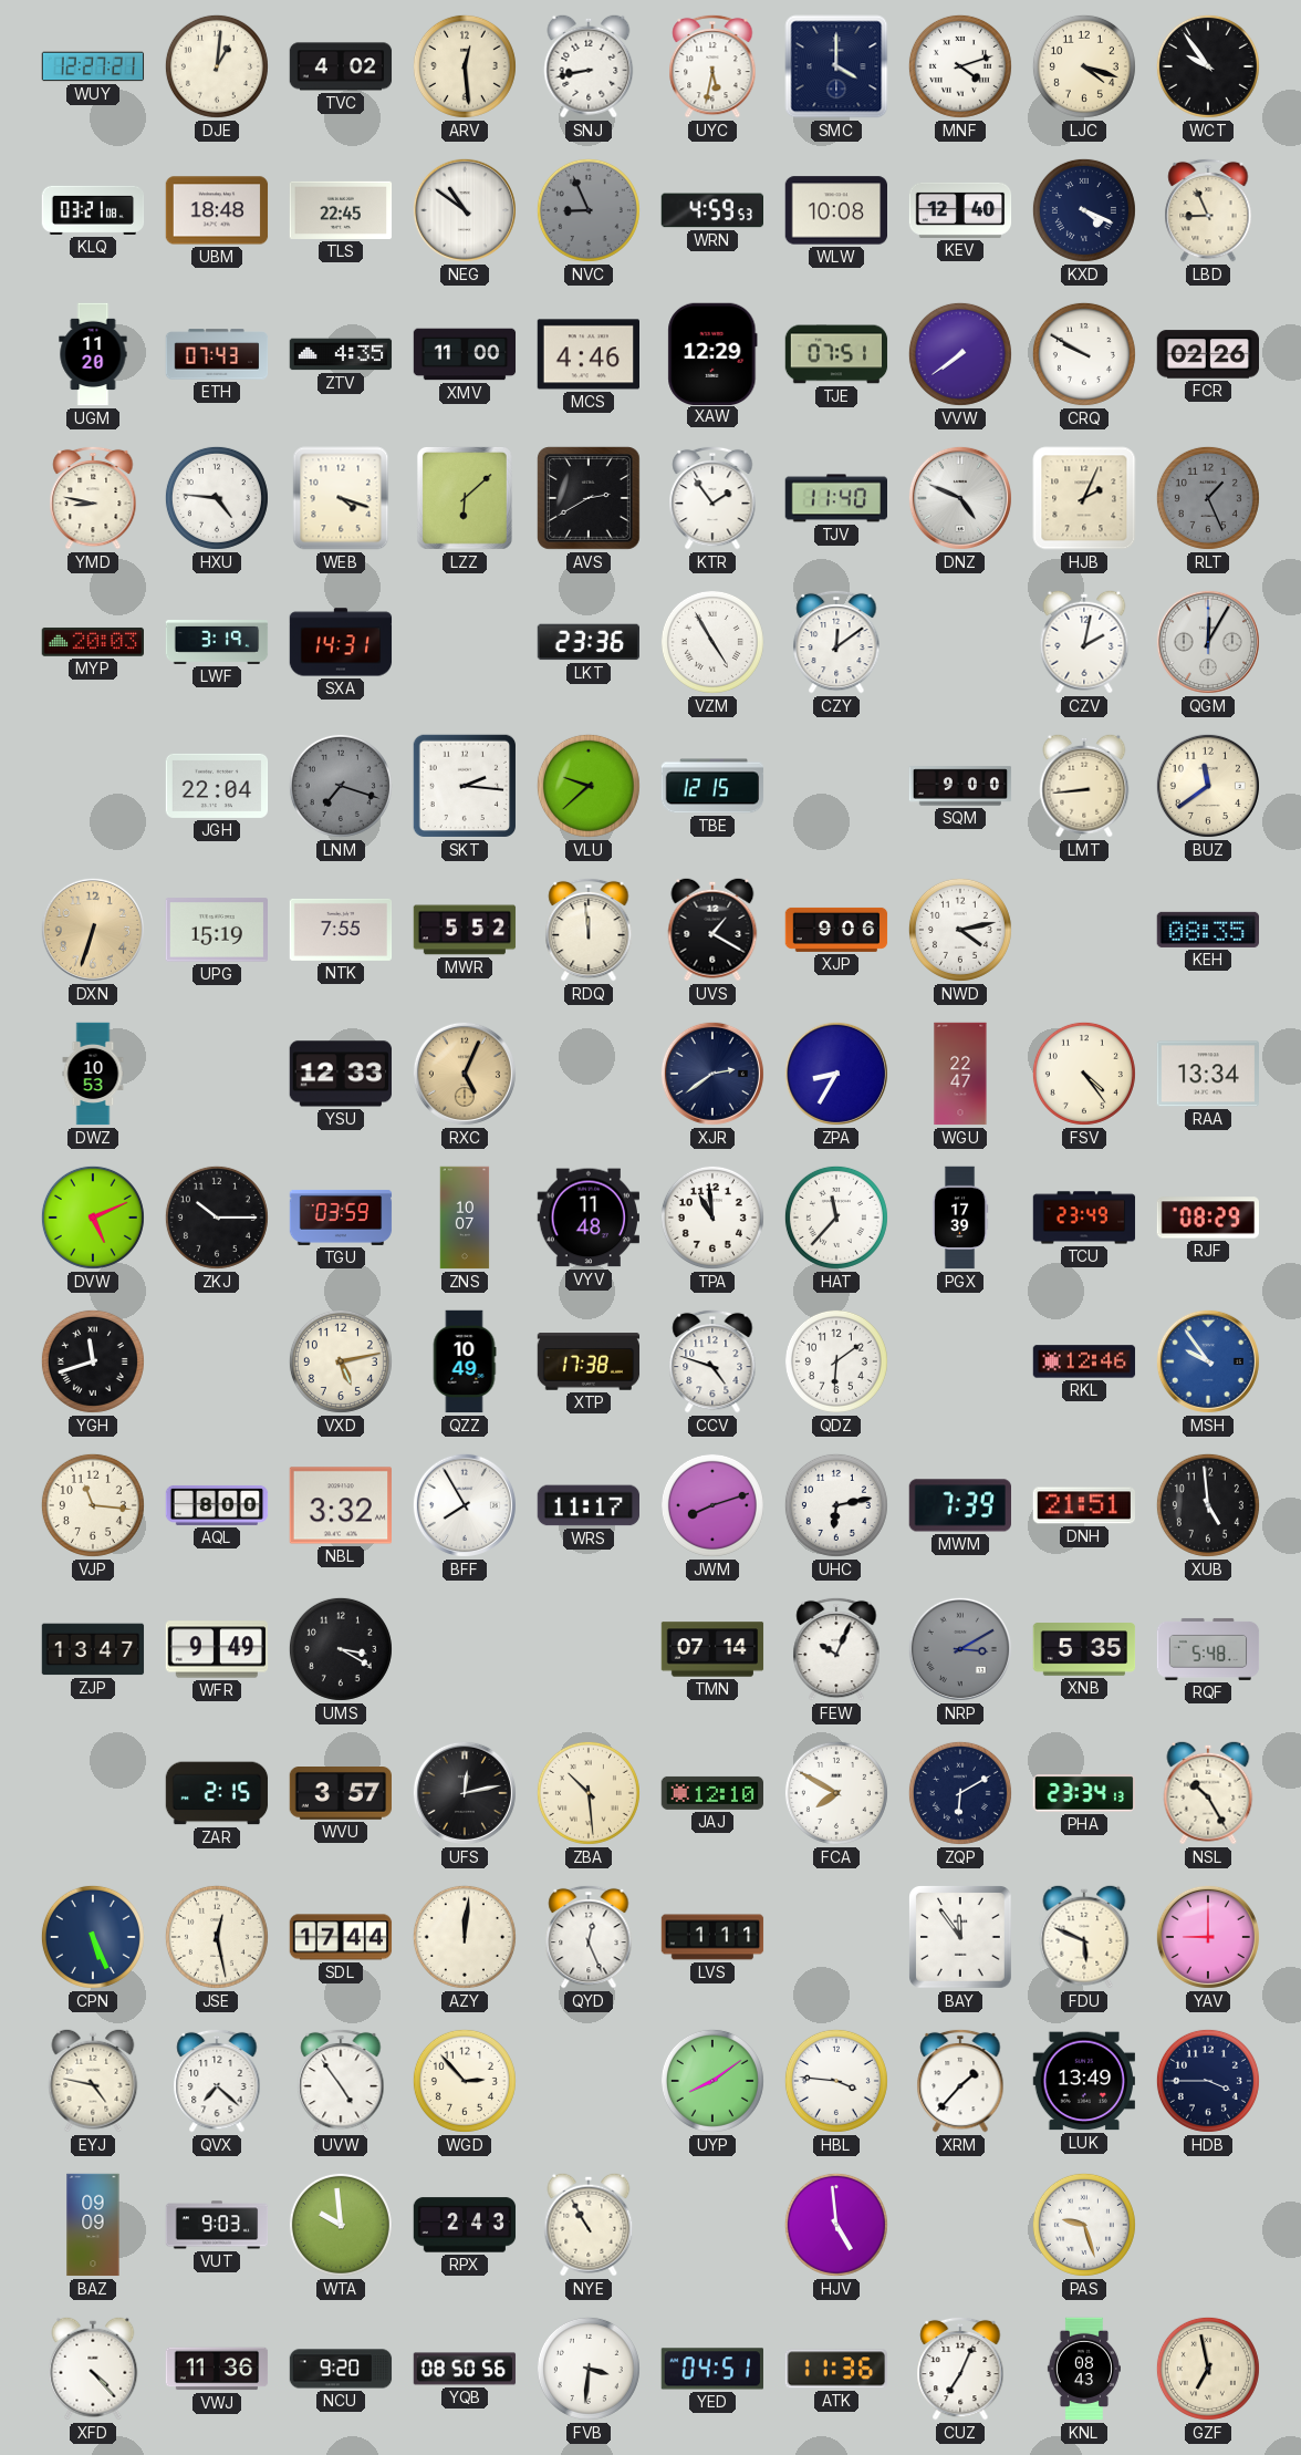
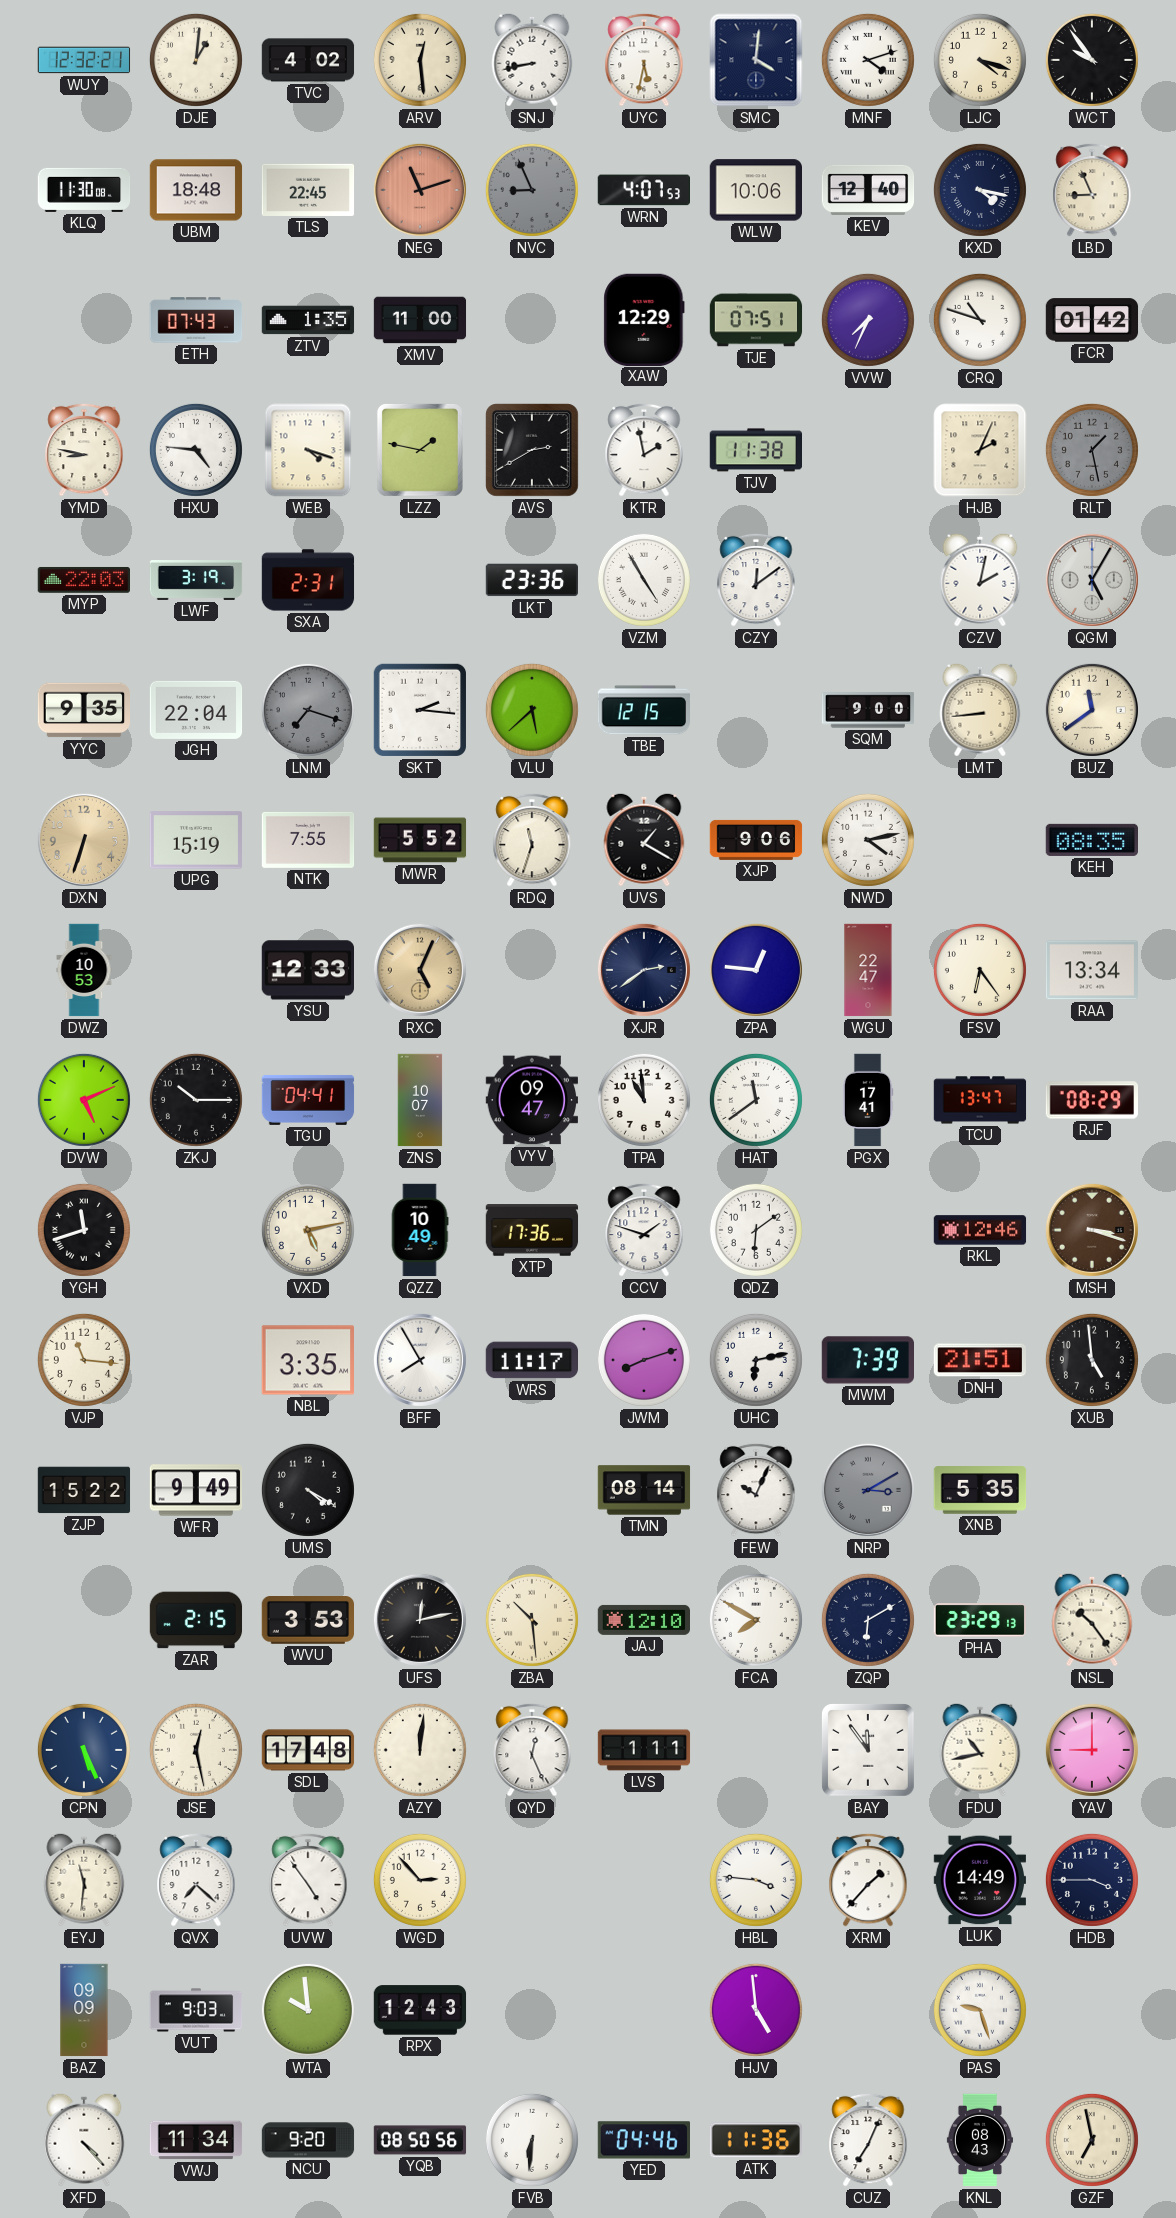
WUY: 12:27 -> 12:32 (84, 60)
SMC: 4:00 -> 4:01 (756, 60)
KLQ: 03:21 -> 11:30 (84, 190)
NEG: 10:51 -> 11:12 (420, 190)
NEG dial: white -> salmon (420, 190)
WRN: 4:59 -> 4:07 (643, 190)
WLW: 10:08 -> 10:06 (755, 190)
KXD: 4:19 -> 4:17 (980, 190)
UGM: 11:20 -> none (93, 354)
ZTV: 4:35 -> 1:35 (308, 320)
MCS: 4:46 -> none (587, 354)
VVW: 7:39 -> 7:34 (868, 320)
CRQ: 9:50 -> 10:48 (980, 320)
FCR: 02:26 -> 01:42 (1092, 320)
LZZ: 6:08 -> 1:47 (420, 451)
KTR: 1:54 -> 1:58 (644, 450)
TJV: 11:40 -> 11:38 (755, 450)
DNZ: 4:49 -> none (960, 498)
RLT: 1:26 -> 1:28 (1092, 450)
MYP: 20:03 -> 22:03 (83, 580)
SXA: 14:31 -> 2:31 (308, 580)
QGM: 12:05 -> 5:05 (1092, 580)
YYC: none -> 9:35 (83, 710)
VLU: 9:38 -> 5:38 (532, 710)
RDQ: 11:59 -> 11:33 (532, 840)
ZPA: 8:35 -> 12:46 (756, 970)
FSV: 4:24 -> 6:24 (980, 970)
TGU: 03:59 -> 04:41 (308, 1100)
VYV: 11:48 -> 09:47 (531, 1100)
HAT: 11:37 -> 11:39 (756, 1100)
PGX: 17:39 -> 17:41 (868, 1100)
TCU: 23:49 -> 13:47 (980, 1100)
XTP: 17:38 -> 17:36 (532, 1230)
CCV: 4:48 -> 1:48 (644, 1230)
MSH: 9:54 -> 3:18 (1092, 1230)
MSH dial: blue -> brown (1092, 1230)
AQL: 8:00 -> none (217, 1505)
NBL: 3:32 -> 3:35 (307, 1360)
ZJP: 13:47 -> 15:22 (84, 1490)
UMS: 3:20 -> 4:20 (308, 1490)
TMN: 07:14 -> 08:14 (644, 1490)
RQF: 5:48 -> none (1208, 1649)
WVU: 3:57 -> 3:53 (307, 1621)
PHA: 23:34 -> 23:29 (979, 1620)
NSL: 10:25 -> 10:24 (1092, 1620)
SDL: 17:44 -> 17:48 (308, 1750)
FDU: 5:49 -> 10:43 (980, 1750)
EYJ: 4:47 -> 11:31 (84, 1880)
UYP: 8:09 -> none (712, 2081)
LUK: 13:49 -> 14:49 (979, 1880)
RPX: 2:43 -> 12:43 (420, 2010)
NYE: 10:55 -> none (589, 2225)
VWJ: 11:36 -> 11:34 (196, 2140)
FVB: 3:31 -> 6:31 (532, 2140)
YED: 04:51 -> 04:46 (643, 2140)
